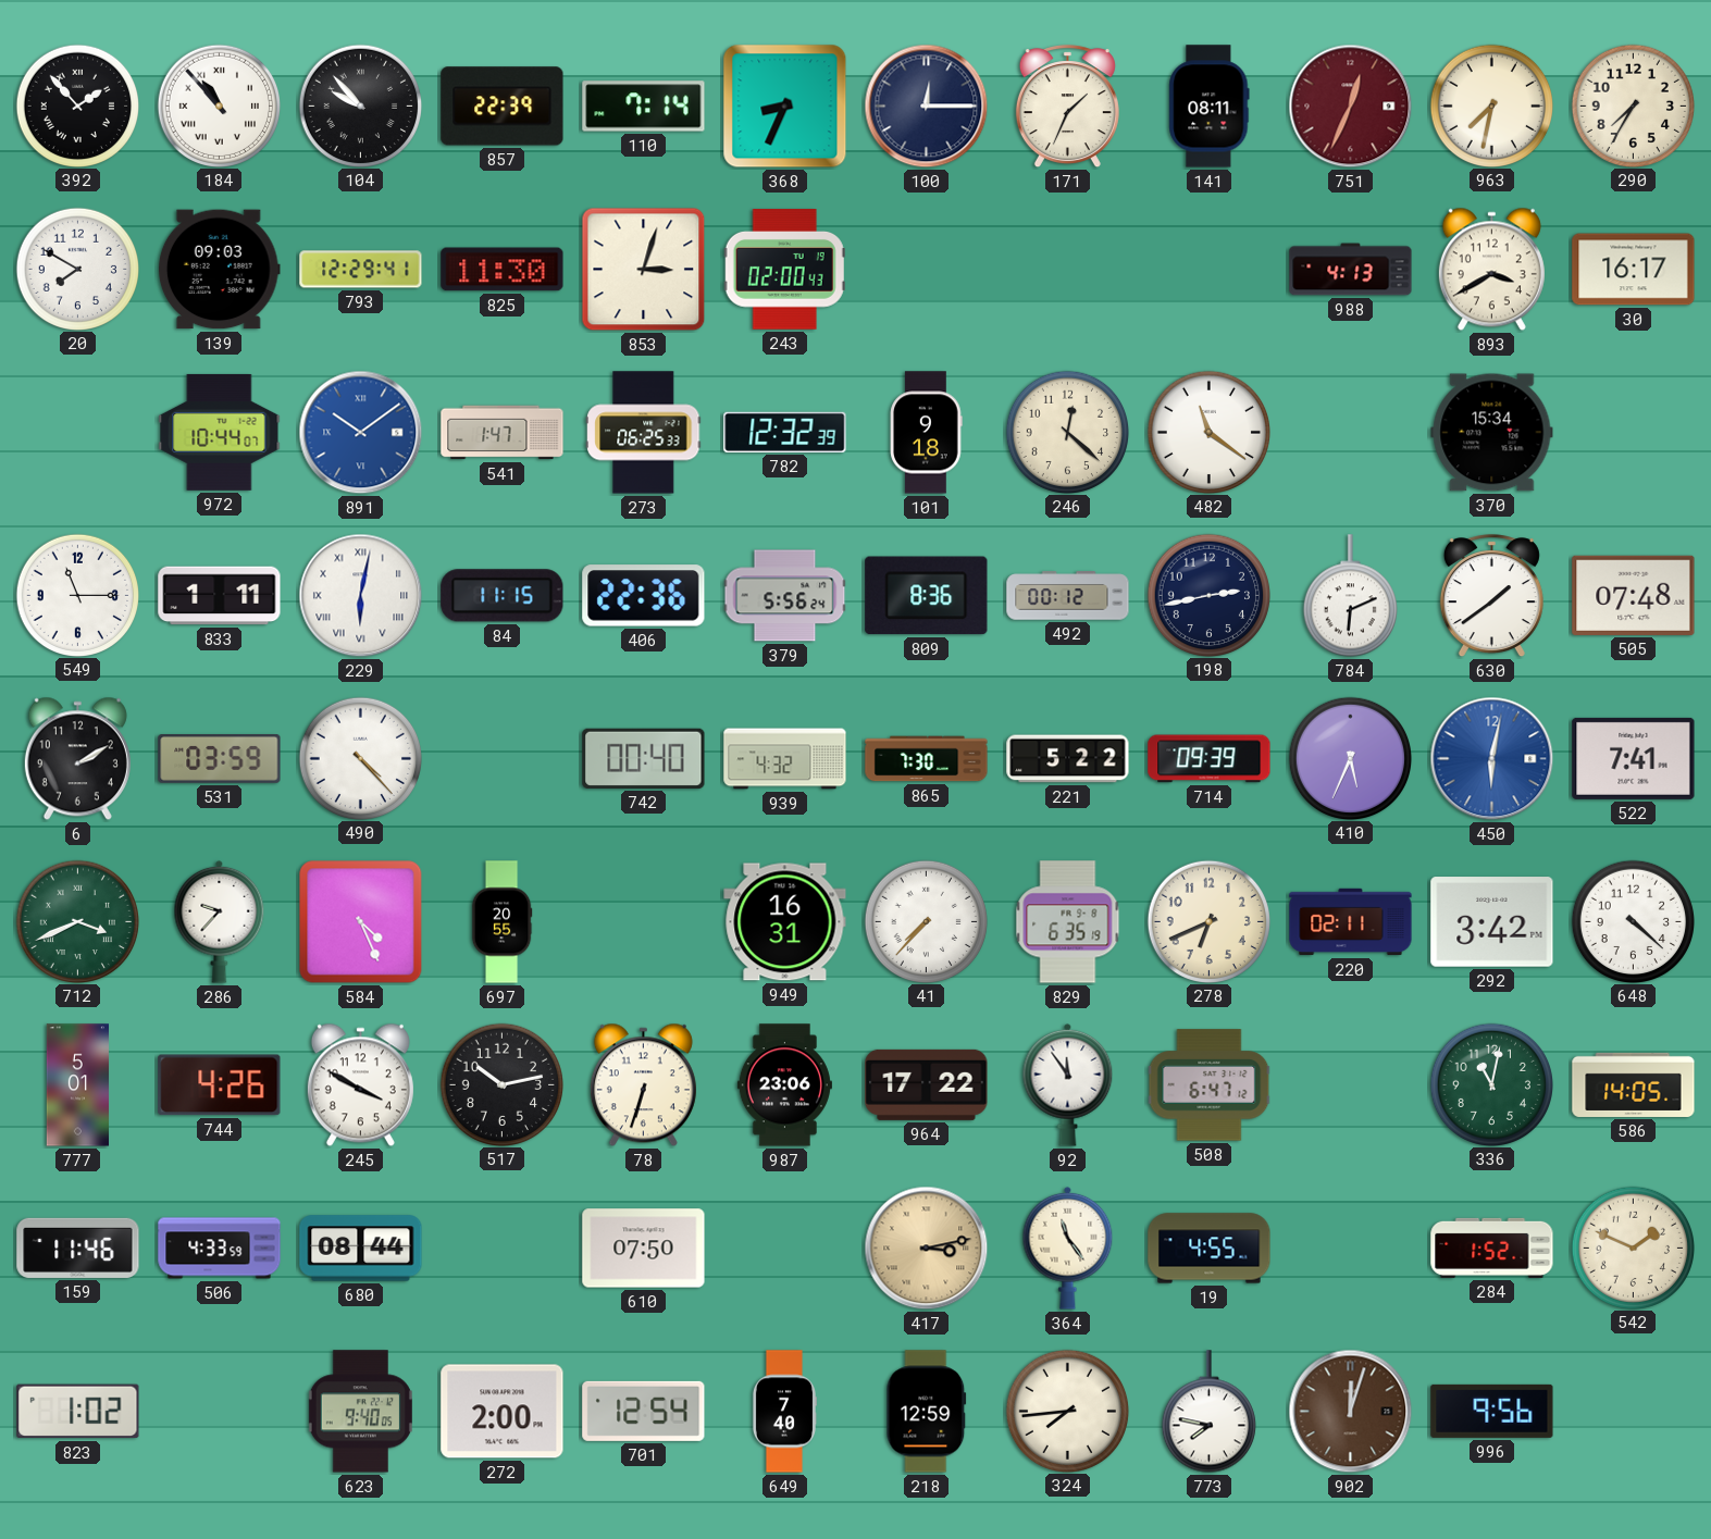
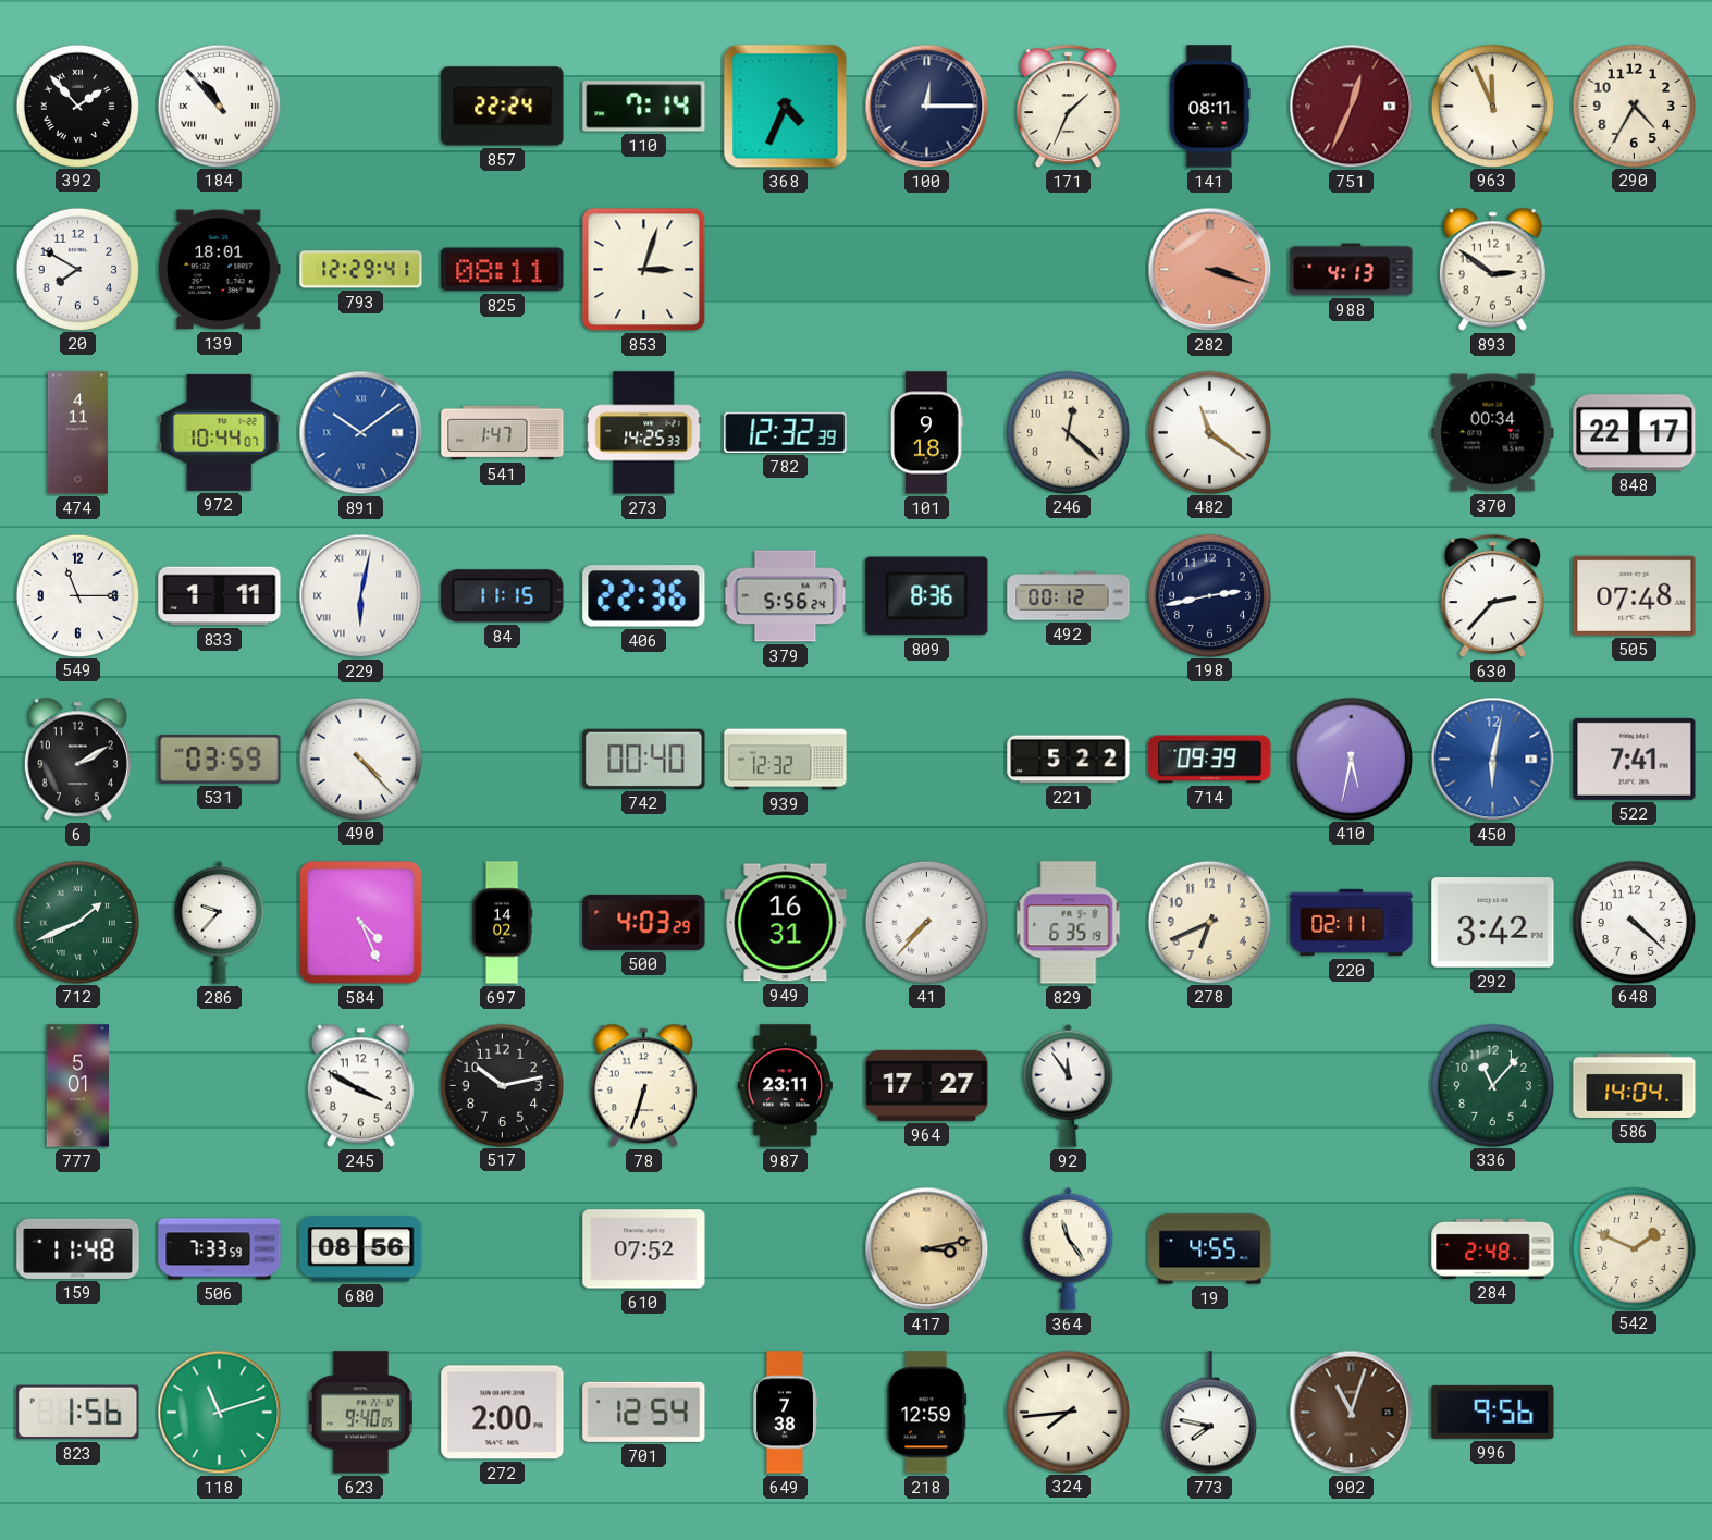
104: 9:53 -> none (360, 106)
857: 22:39 -> 22:24 (503, 107)
368: 8:34 -> 4:34 (786, 107)
963: 7:32 -> 11:56 (1492, 106)
290: 7:35 -> 4:35 (1634, 106)
139: 09:03 -> 18:01 (219, 270)
825: 11:30 -> 08:11 (503, 270)
243: 02:00 -> none (784, 270)
282: none -> 3:18 (1210, 270)
893: 3:40 -> 2:51 (1492, 270)
30: 16:17 -> none (1634, 270)
474: none -> 4:11 (77, 433)
273: 06:25 -> 14:25 (644, 433)
370: 15:34 -> 00:34 (1493, 433)
848: none -> 22:17 (1635, 433)
784: 6:11 -> none (1350, 596)
630: 1:39 -> 2:37 (1492, 596)
939: 4:32 -> 12:32 (786, 760)
865: 7:30 -> none (927, 759)
410: 5:34 -> 5:32 (1351, 759)
712: 3:41 -> 1:41 (77, 922)
697: 20:55 -> 14:02 (502, 923)
500: none -> 4:03 (644, 922)
744: 4:26 -> none (220, 1085)
987: 23:06 -> 23:11 (785, 1086)
964: 17:22 -> 17:27 (927, 1085)
508: 6:47 -> none (1210, 1085)
336: 11:02 -> 11:07 (1492, 1085)
586: 14:05 -> 14:04 (1635, 1085)
159: 11:46 -> 11:48 (78, 1248)
506: 4:33 -> 7:33 (220, 1249)
680: 08:44 -> 08:56 (361, 1249)
610: 07:50 -> 07:52 (644, 1249)
284: 1:52 -> 2:48 (1493, 1248)
823: 1:02 -> 1:56 (78, 1413)
118: none -> 11:12 (220, 1413)
649: 7:40 -> 7:38 (784, 1413)
902: 12:03 -> 11:03 (1352, 1413)
